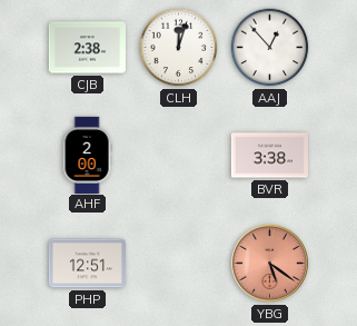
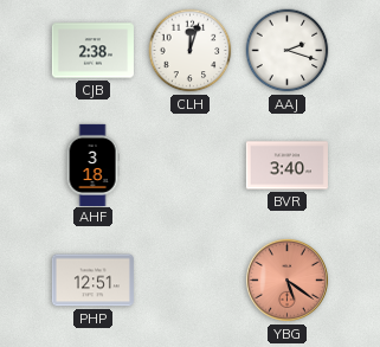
AAJ: 12:53 -> 2:18 (288, 51)
AHF: 2:00 -> 3:18 (92, 165)
BVR: 3:38 -> 3:40 (286, 166)
